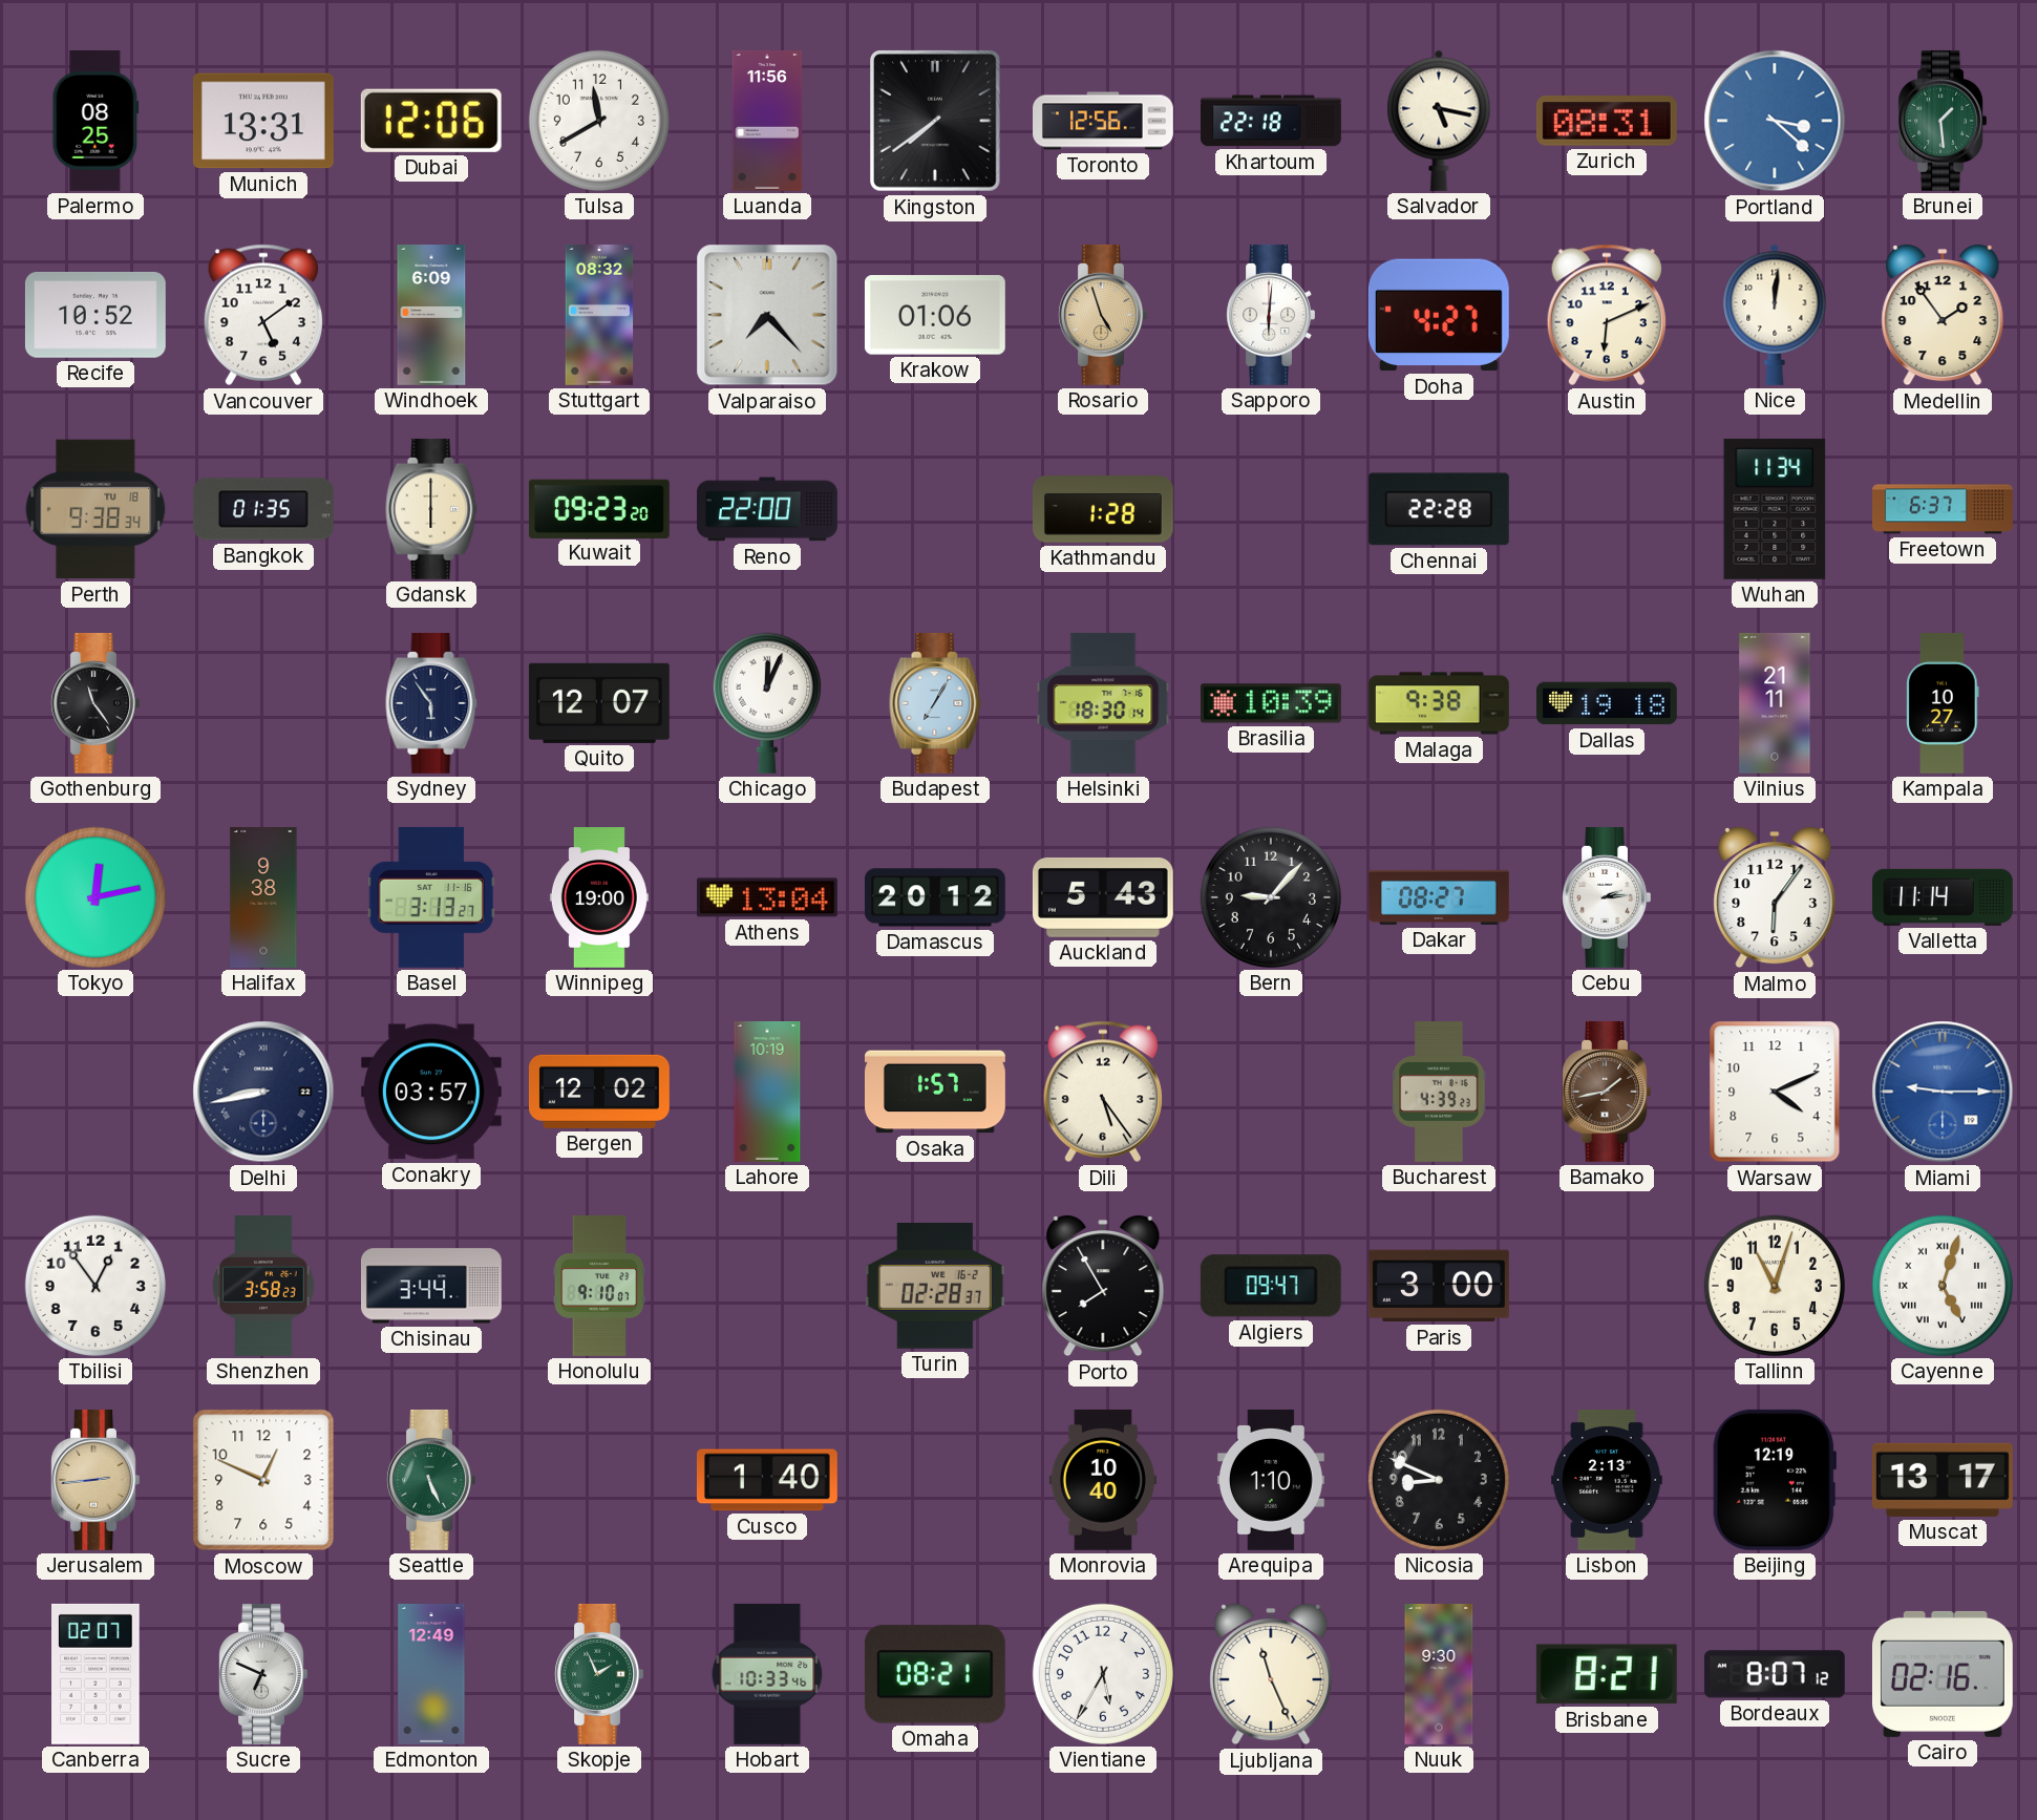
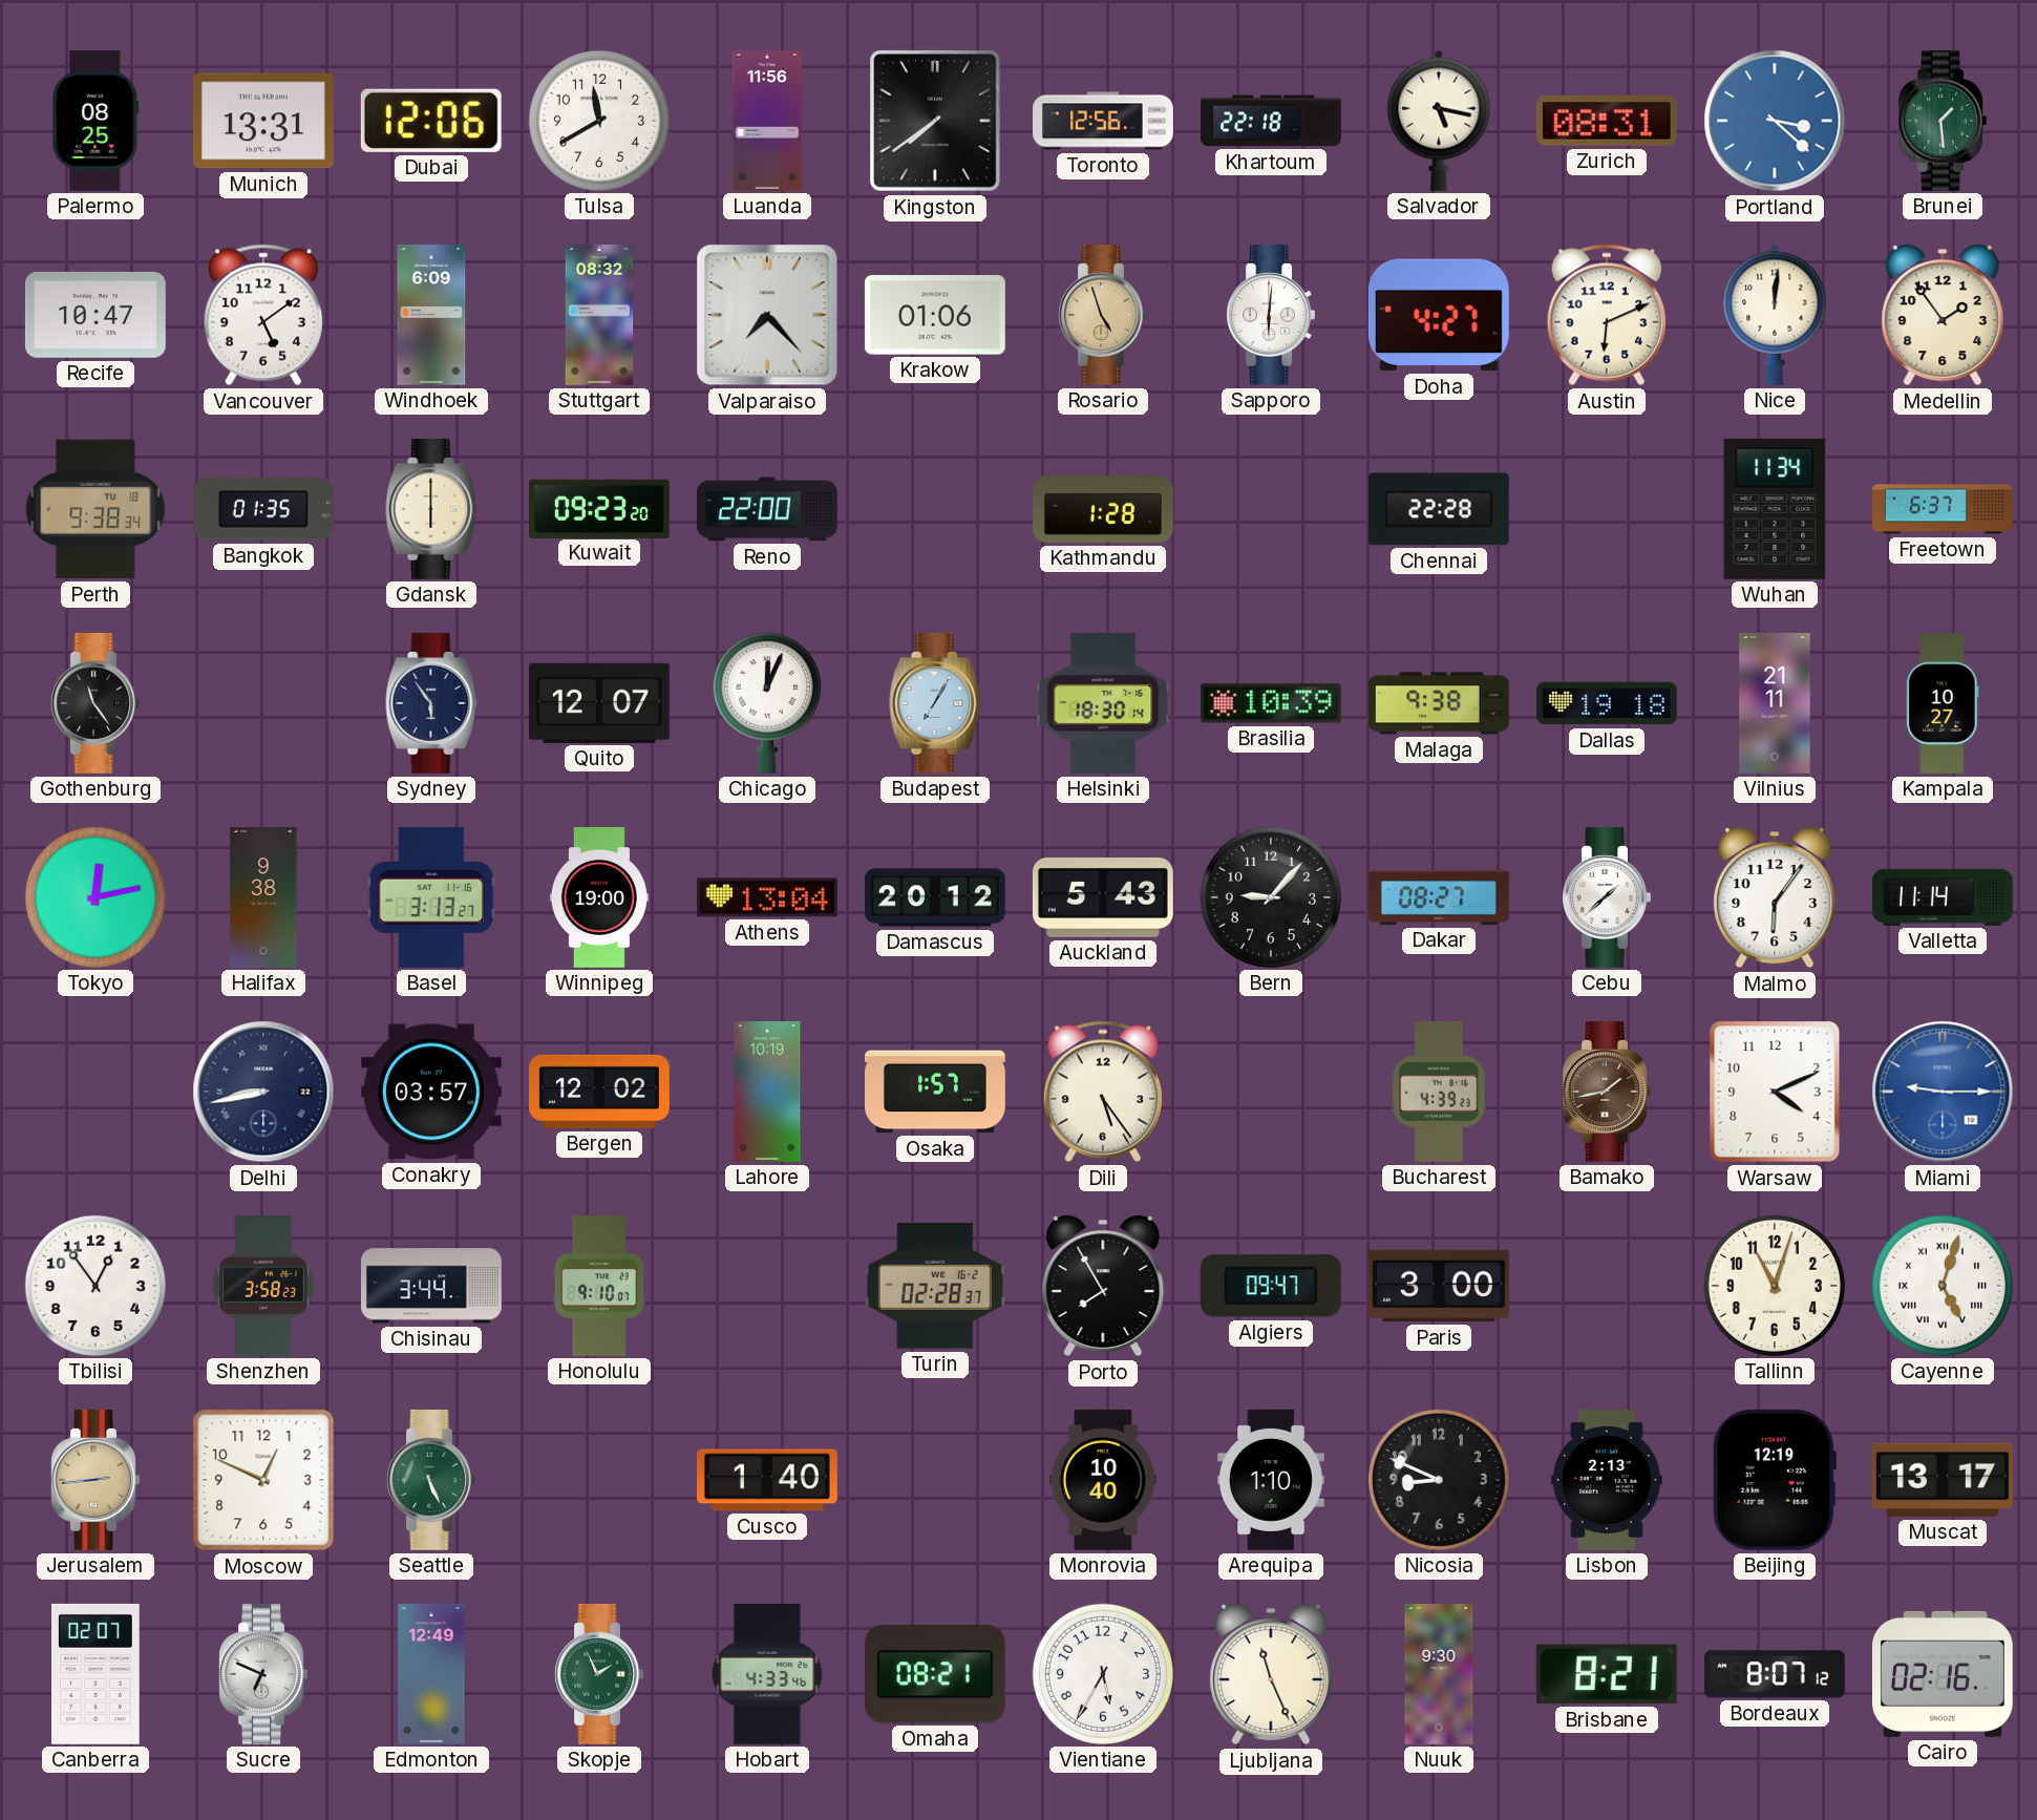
Recife: 10:52 -> 10:47 (96, 315)
Cebu: 2:14 -> 1:38 (1607, 897)
Hobart: 10:33 -> 4:33 (767, 1674)
